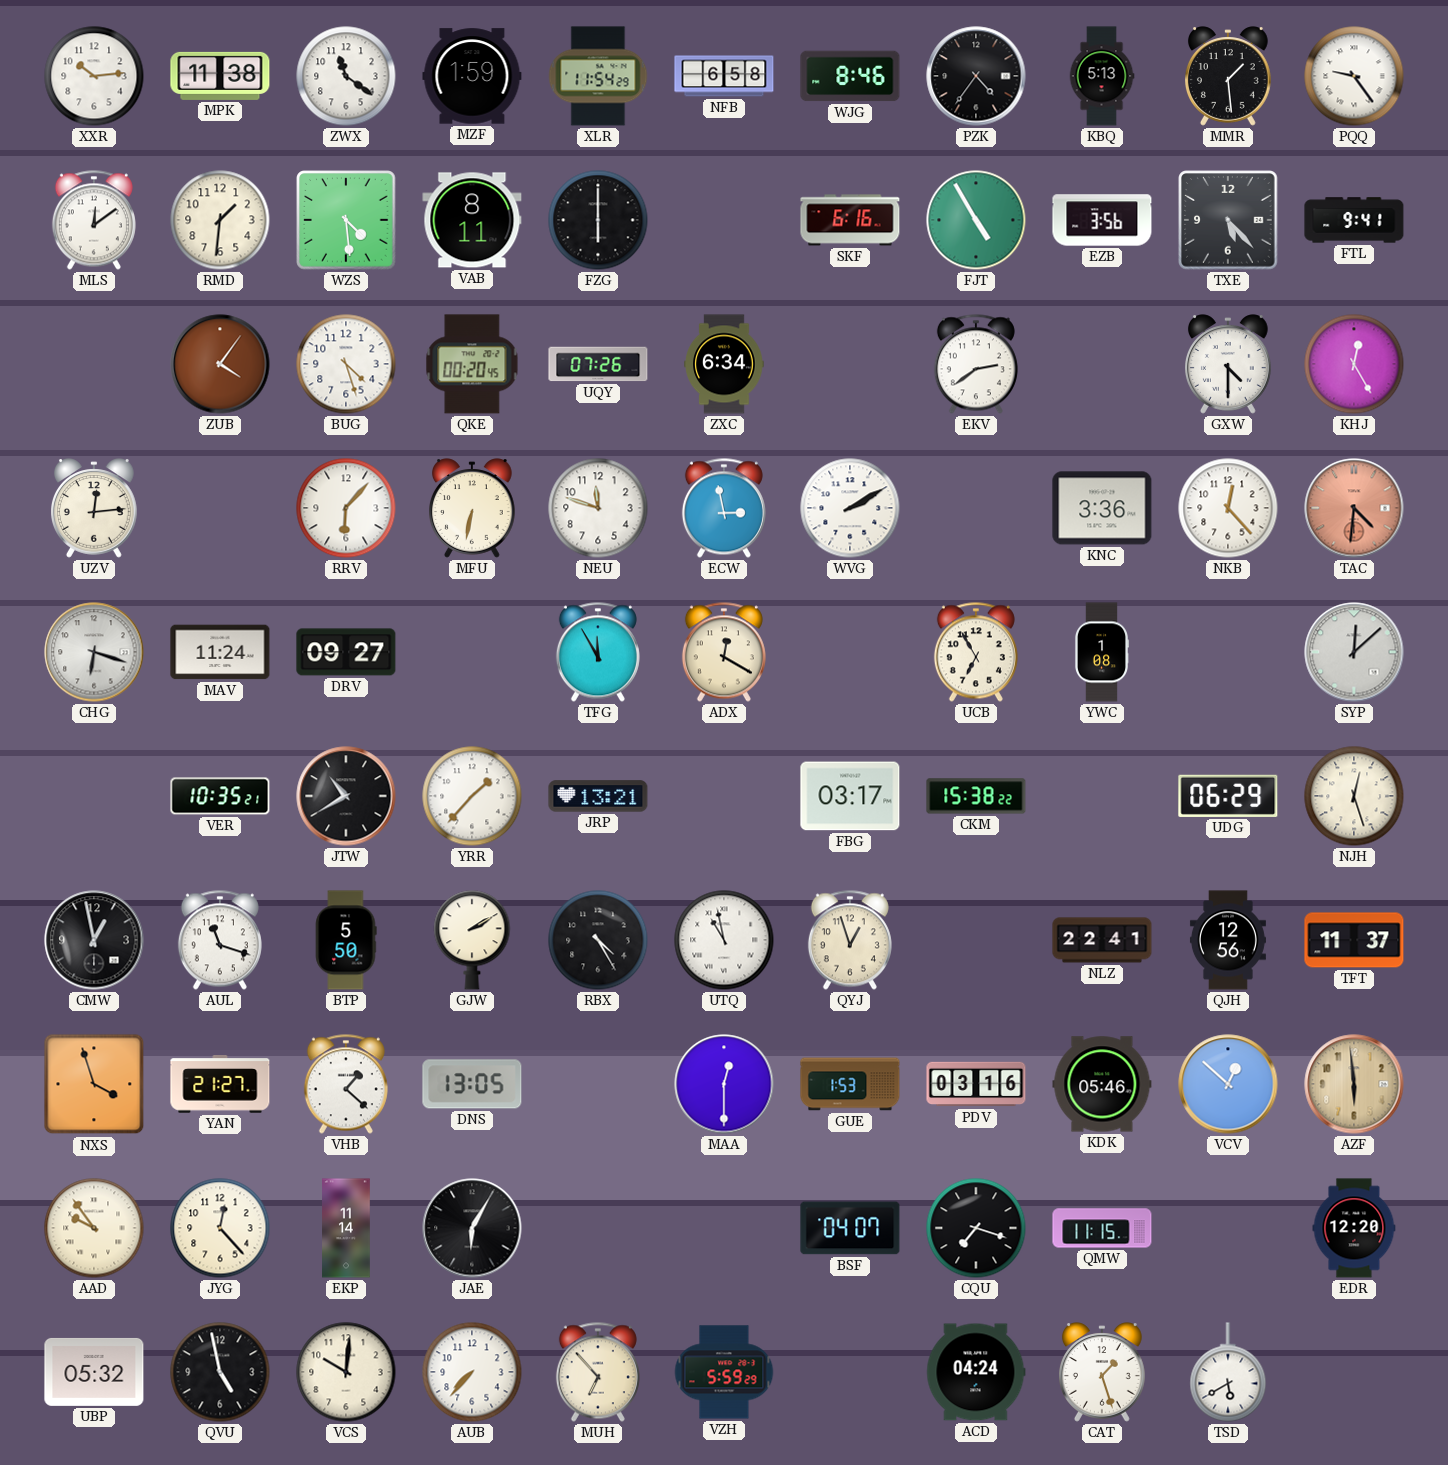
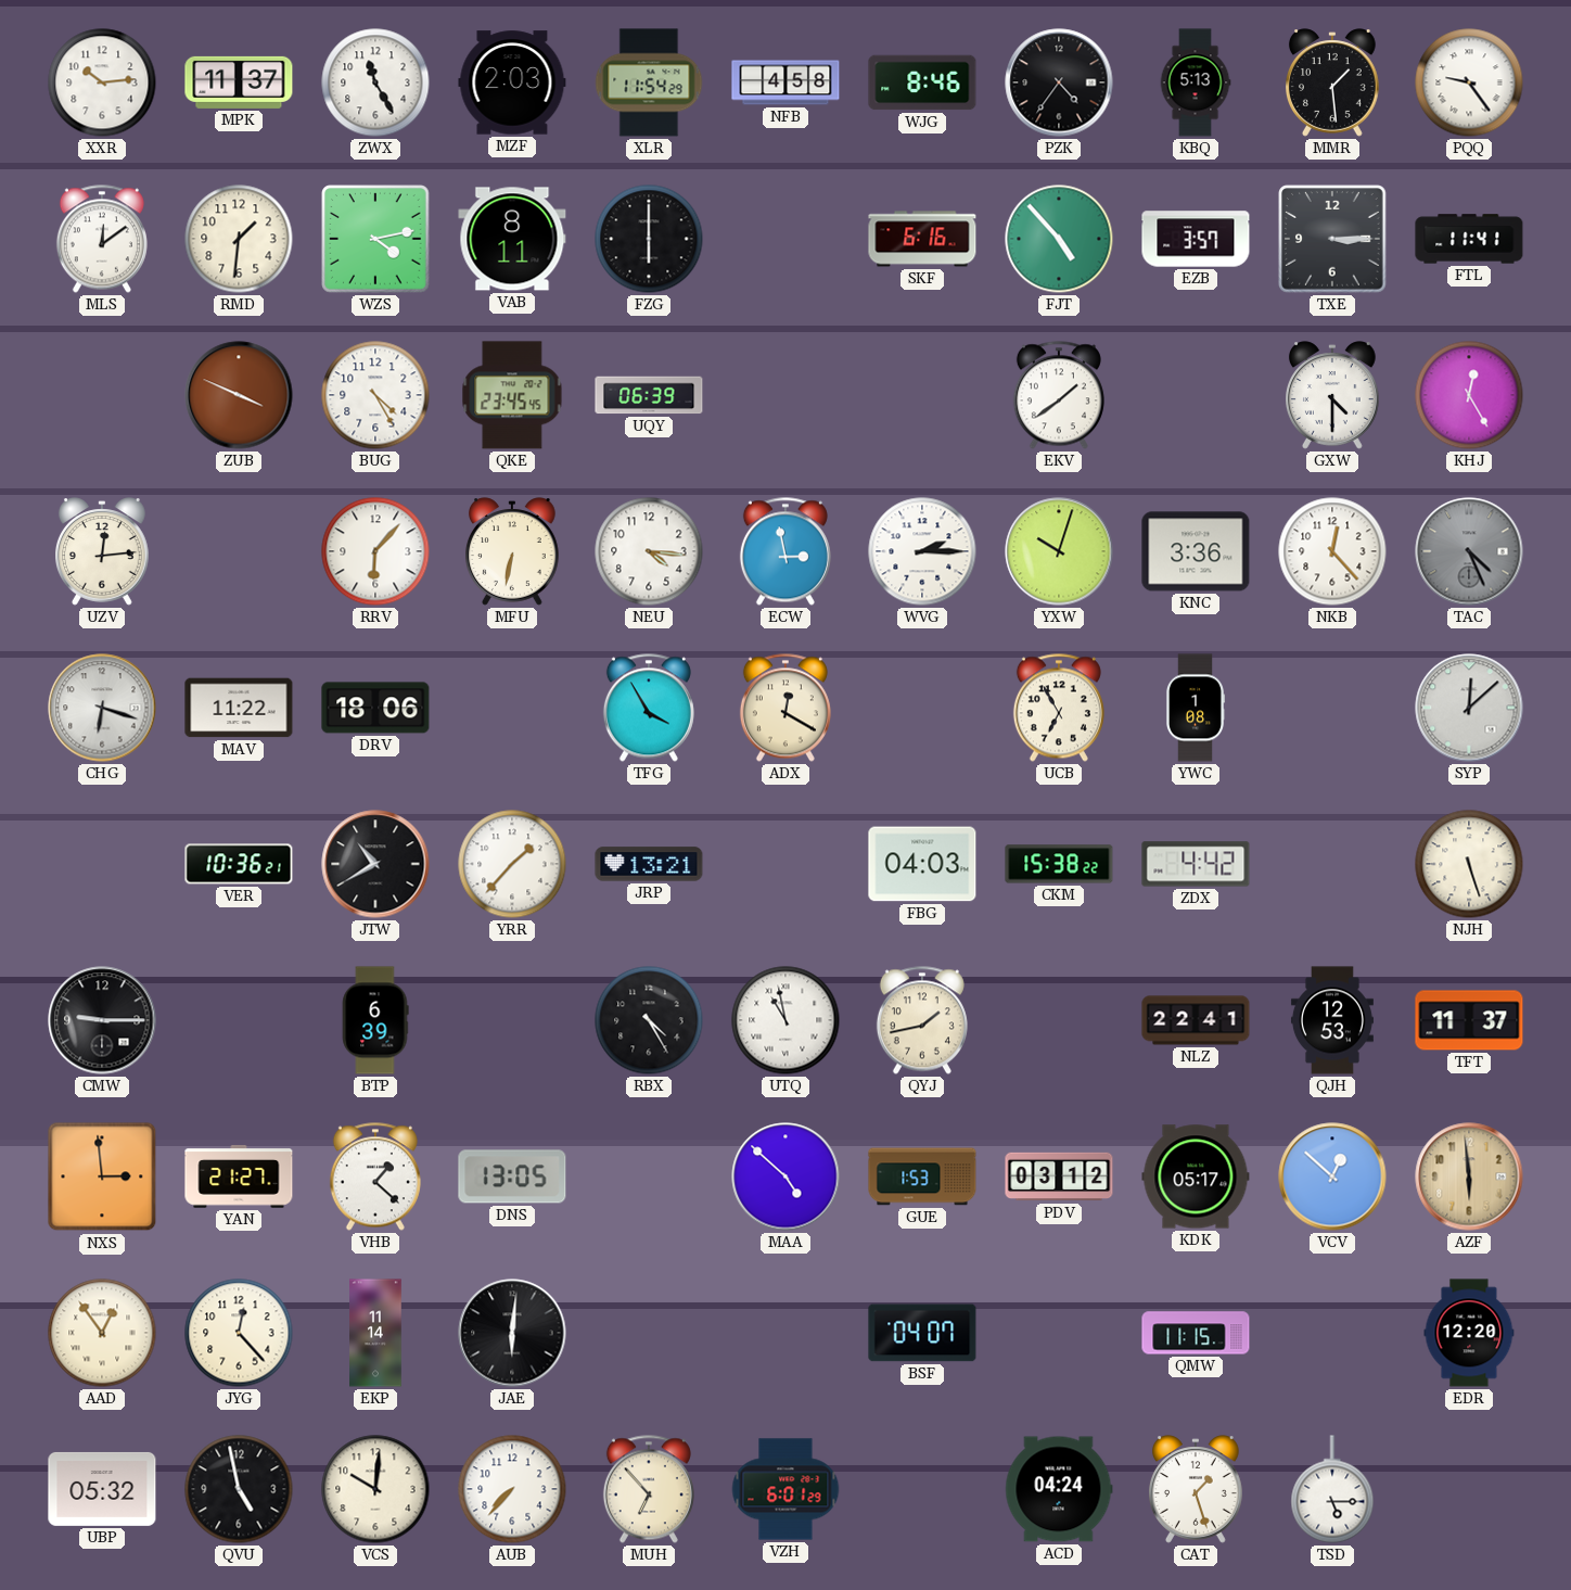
MPK: 11:38 -> 11:37 (239, 82)
ZWX: 11:21 -> 11:25 (375, 82)
MZF: 1:59 -> 2:03 (512, 82)
NFB: 6:58 -> 4:58 (785, 82)
WZS: 4:29 -> 4:13 (375, 239)
FJT: 4:55 -> 4:53 (1059, 239)
EZB: 3:56 -> 3:57 (1196, 239)
TXE: 5:23 -> 3:15 (1332, 239)
FTL: 9:41 -> 11:41 (1469, 239)
ZUB: 4:06 -> 3:49 (239, 395)
BUG: 4:27 -> 4:25 (375, 395)
QKE: 00:20 -> 23:45 (512, 395)
UQY: 07:26 -> 06:39 (649, 395)
ZXC: 6:34 -> none (724, 364)
EKV: 2:39 -> 1:39 (1059, 395)
NEU: 11:48 -> 4:16 (649, 551)
WVG: 2:10 -> 2:15 (922, 551)
YXW: none -> 10:03 (1059, 551)
TAC: 4:31 -> 4:26 (1469, 551)
TAC dial: salmon -> grey (1469, 551)
MAV: 11:24 -> 11:22 (239, 708)
DRV: 09:27 -> 18:06 (375, 708)
TFG: 11:55 -> 3:55 (649, 708)
VER: 10:35 -> 10:36 (239, 864)
FBG: 03:17 -> 04:03 (922, 864)
ZDX: none -> 4:42 (1196, 864)
UDG: 06:29 -> none (1228, 796)
NJH: 12:27 -> 5:27 (1469, 864)
CMW: 12:58 -> 9:15 (102, 1020)
AUL: 11:18 -> none (220, 940)
BTP: 5:50 -> 6:39 (375, 1020)
GJW: 2:10 -> none (472, 940)
QYJ: 12:57 -> 1:43 (922, 1020)
QJH: 12:56 -> 12:53 (1332, 1020)
NXS: 3:57 -> 2:59 (102, 1176)
MAA: 12:30 -> 4:52 (785, 1176)
PDV: 03:16 -> 03:12 (1059, 1176)
KDK: 05:46 -> 05:17 (1196, 1176)
AAD: 9:54 -> 12:54 (102, 1333)
JAE: 6:05 -> 6:01 (512, 1333)
CQU: 7:18 -> none (976, 1228)
VZH: 5:59 -> 6:01 (785, 1489)
TSD: 5:40 -> 5:15 (1332, 1489)
